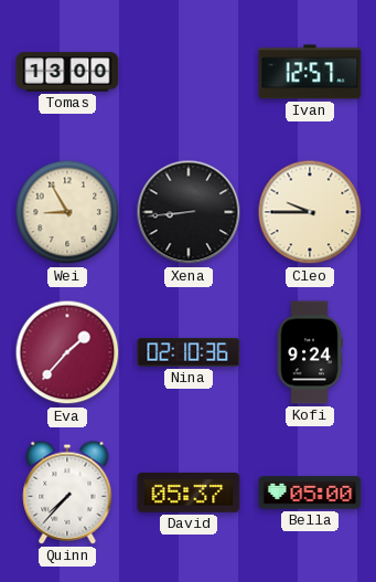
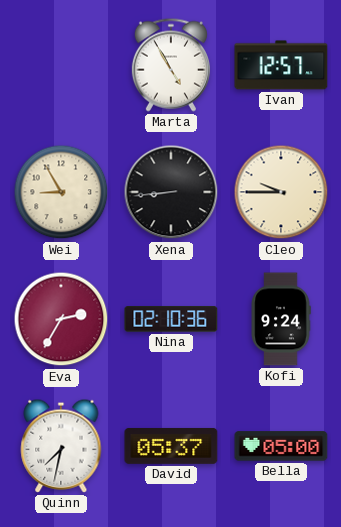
Tomas: 13:00 -> none (67, 72)
Marta: none -> 4:55 (171, 65)
Eva: 1:37 -> 2:35 (61, 319)
Quinn: 7:37 -> 7:32 (61, 446)
